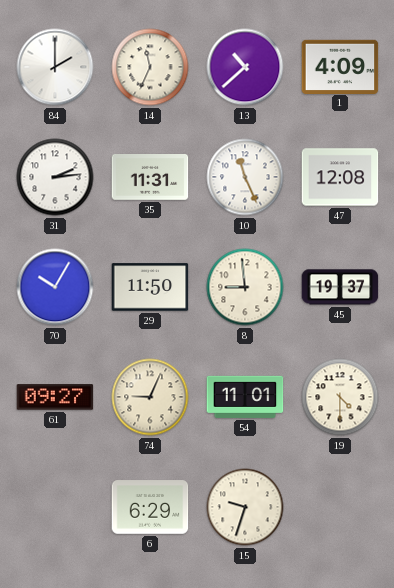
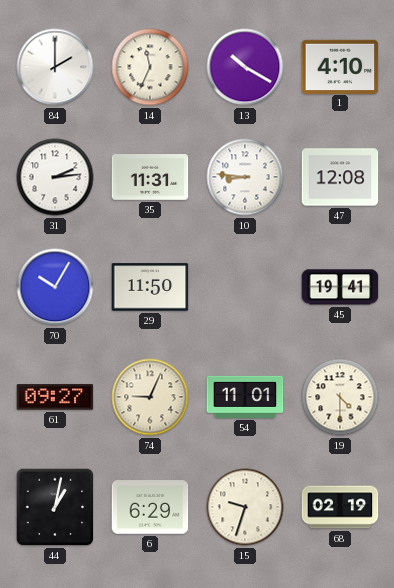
13: 10:38 -> 10:20 (245, 67)
1: 4:09 -> 4:10 (340, 66)
10: 11:26 -> 8:46 (245, 177)
8: 8:59 -> none (245, 287)
45: 19:37 -> 19:41 (340, 287)
44: none -> 1:02 (55, 507)
68: none -> 02:19 (340, 507)
